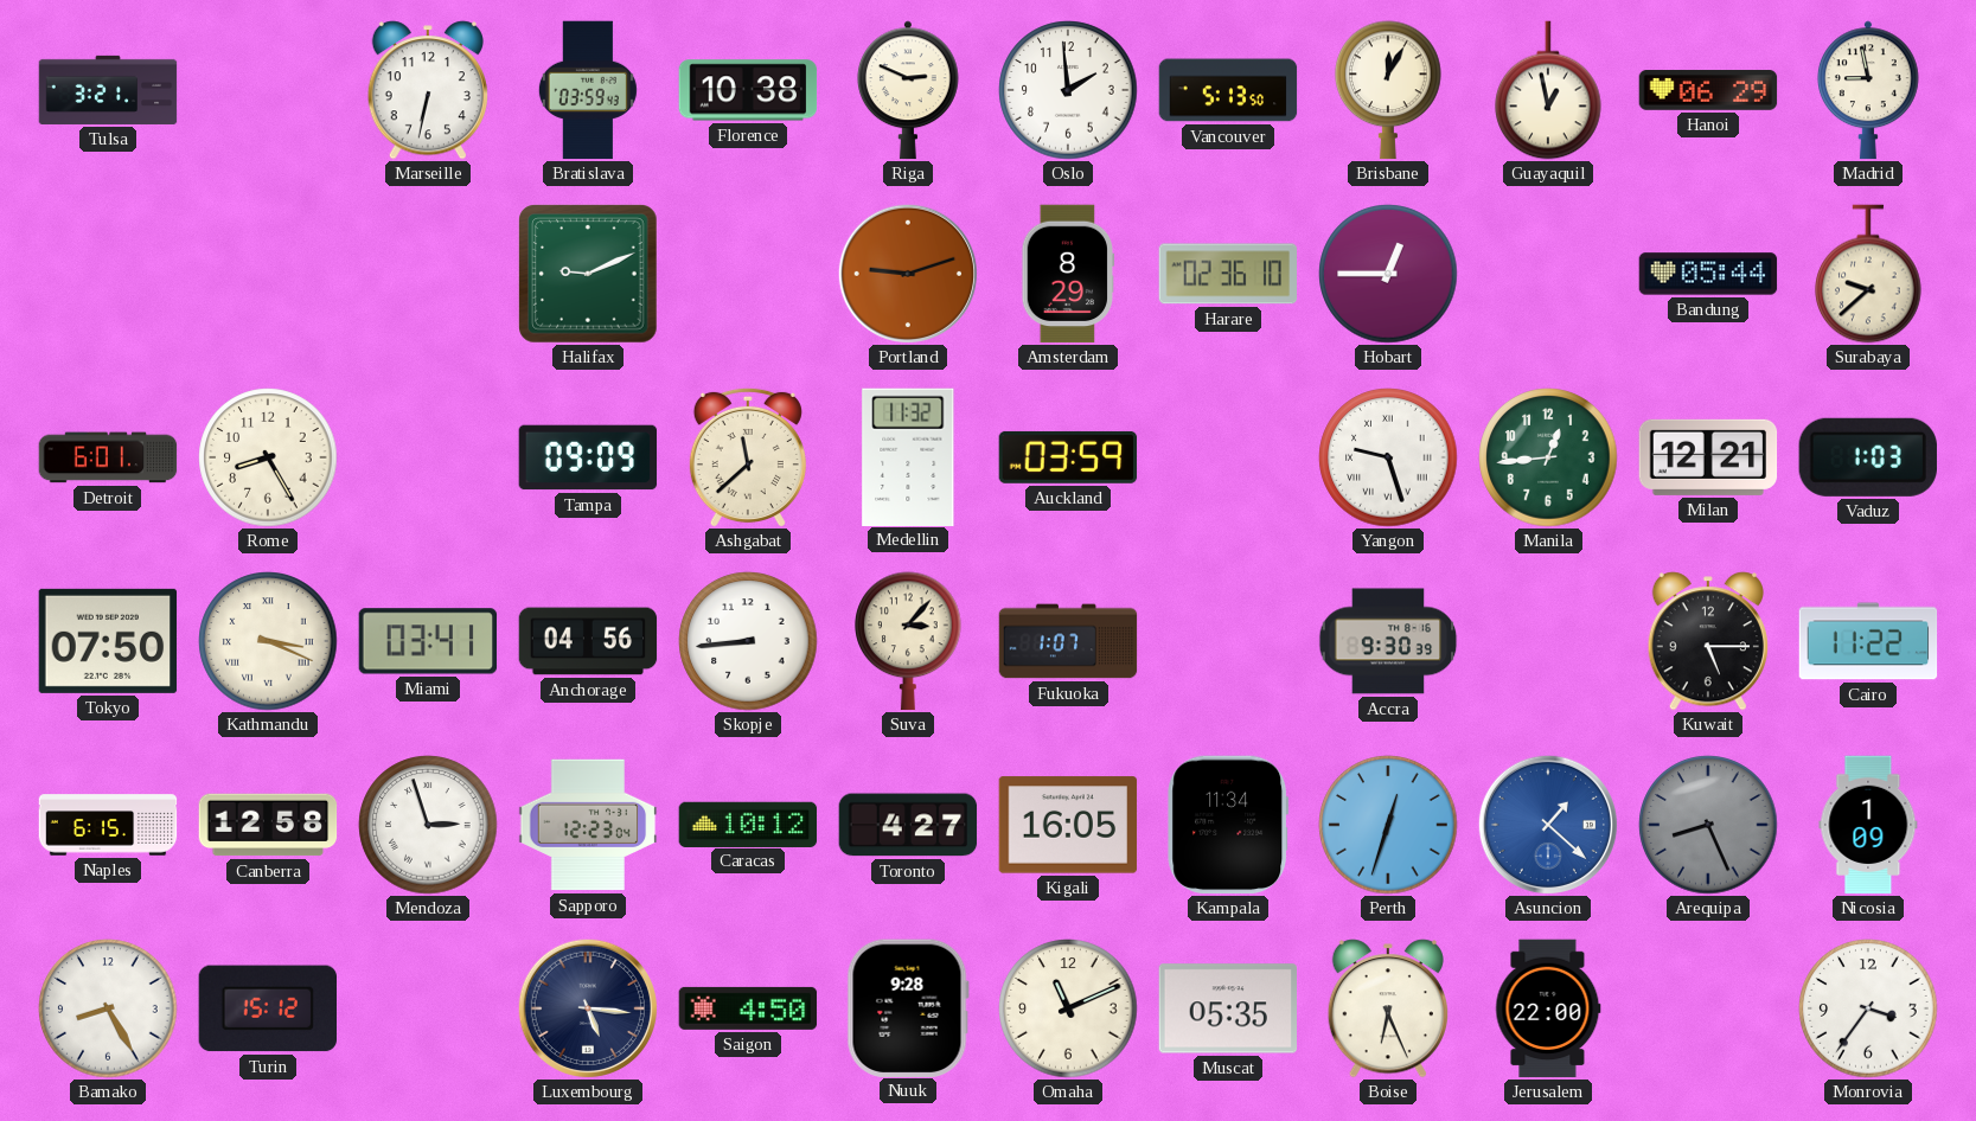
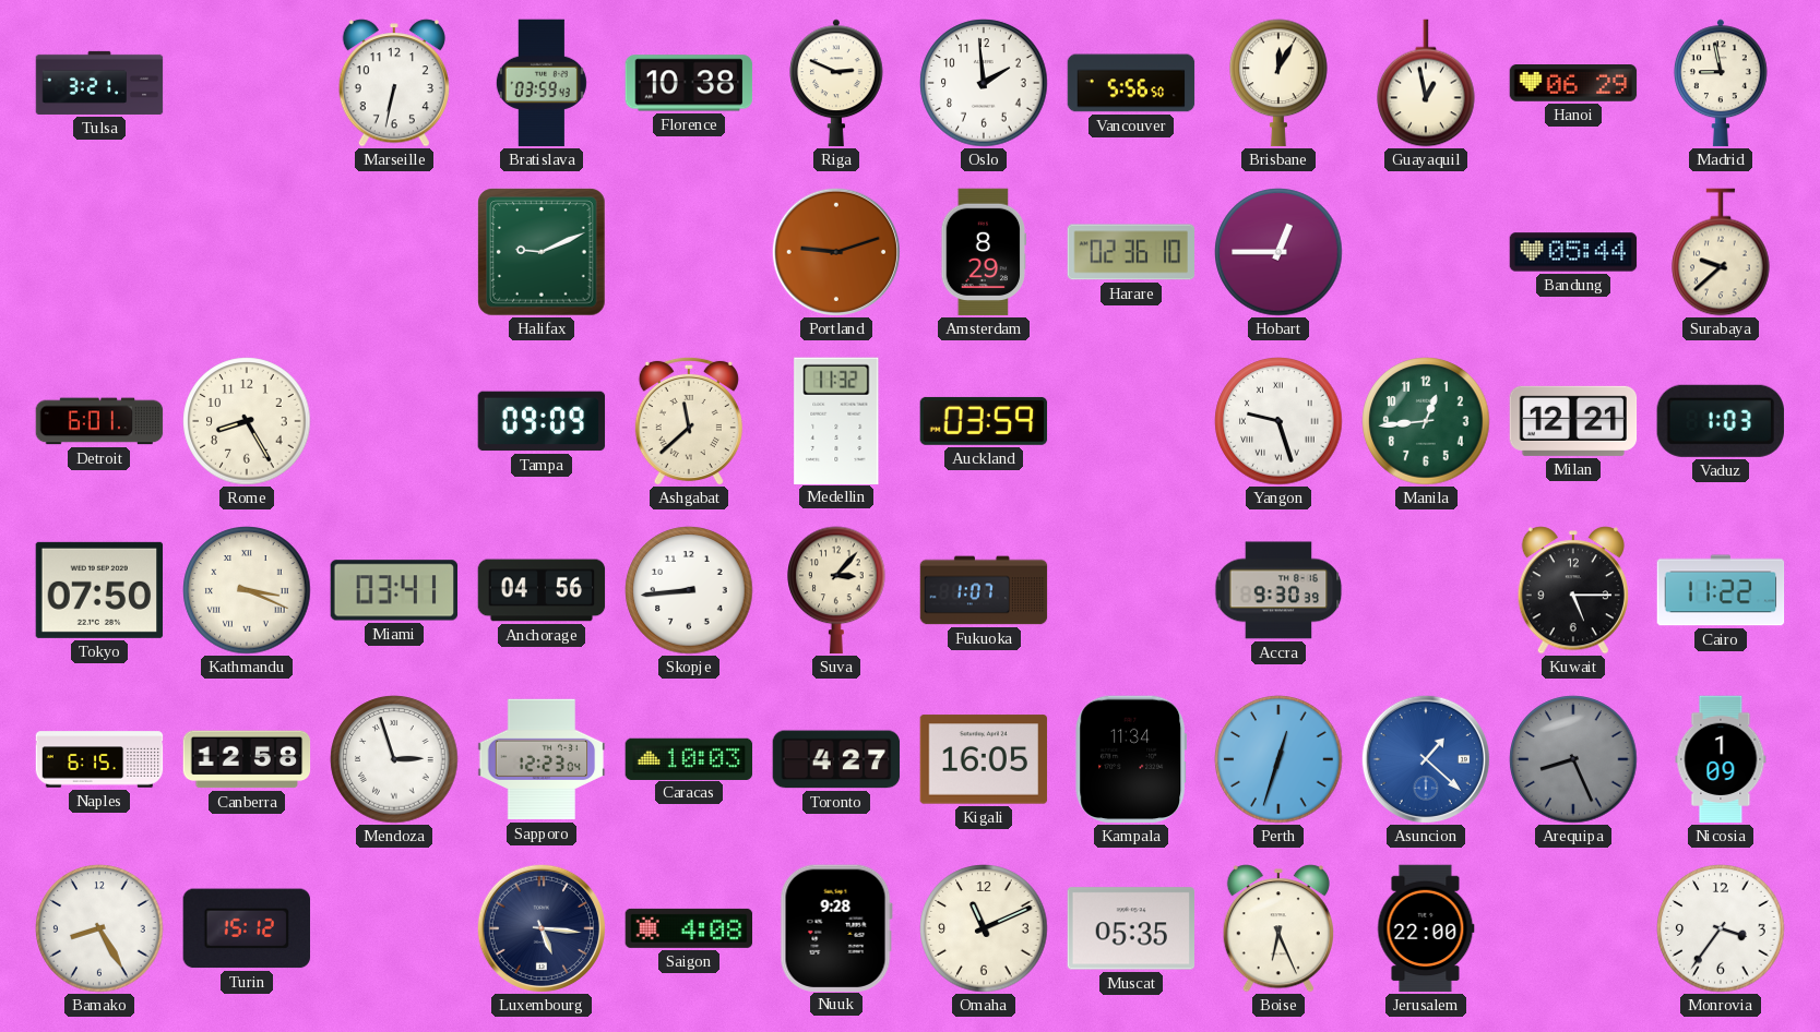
Vancouver: 5:13 -> 5:56 (1131, 83)
Caracas: 10:12 -> 10:03 (689, 758)
Saigon: 4:50 -> 4:08 (689, 928)
